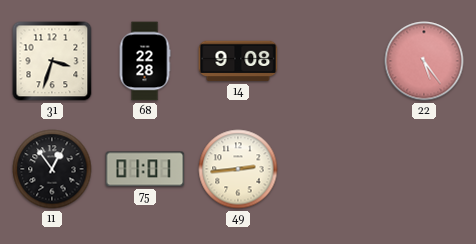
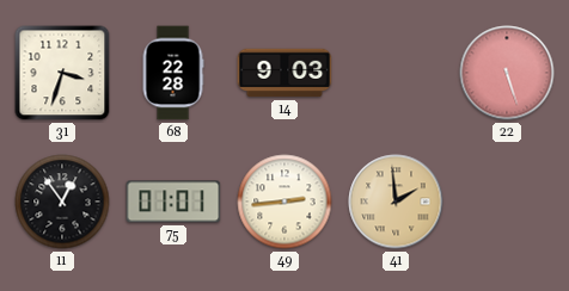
14: 9:08 -> 9:03 (284, 73)
22: 5:24 -> 5:27 (507, 73)
41: none -> 1:59 (396, 202)
